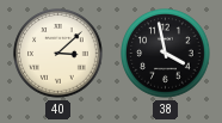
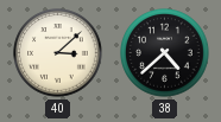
38: 3:58 -> 4:38 (165, 53)
